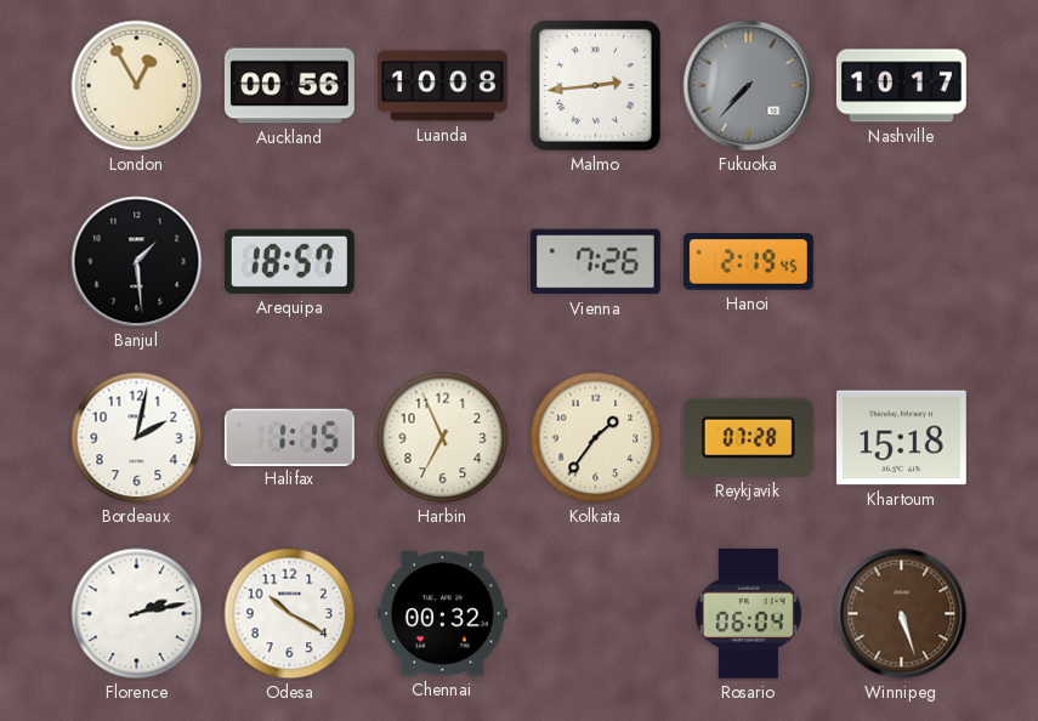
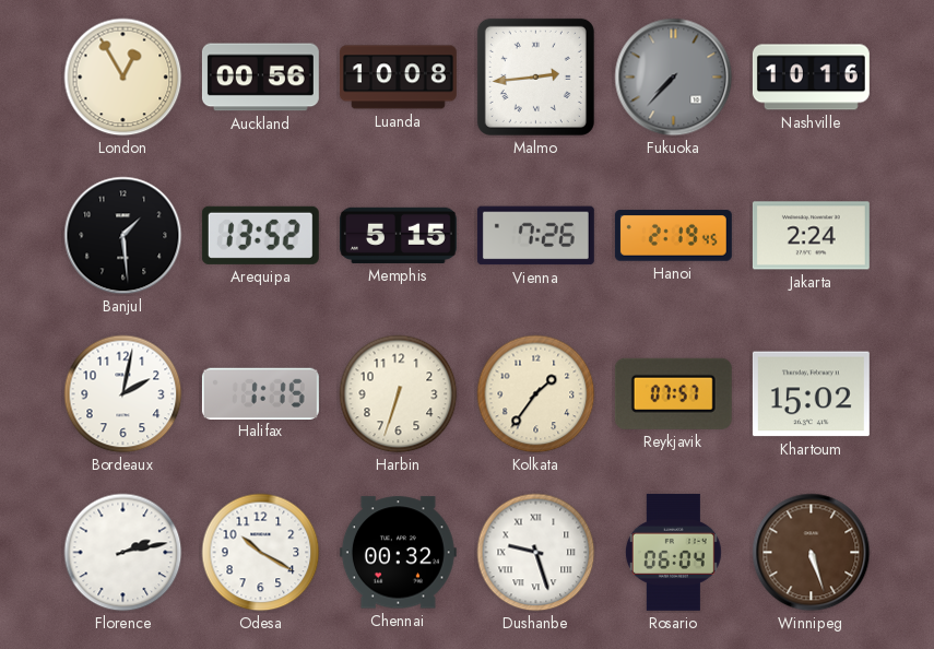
Nashville: 10:17 -> 10:16 (811, 78)
Arequipa: 18:57 -> 13:52 (260, 235)
Memphis: none -> 5:15 (398, 235)
Jakarta: none -> 2:24 (811, 236)
Harbin: 6:56 -> 6:33 (399, 394)
Reykjavik: 07:28 -> 07:57 (673, 393)
Khartoum: 15:18 -> 15:02 (811, 394)
Dushanbe: none -> 9:27 (536, 553)
